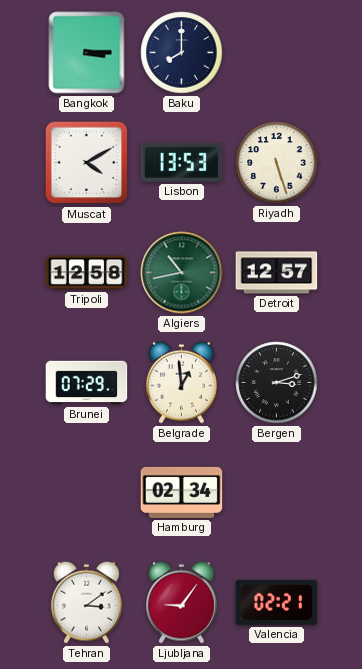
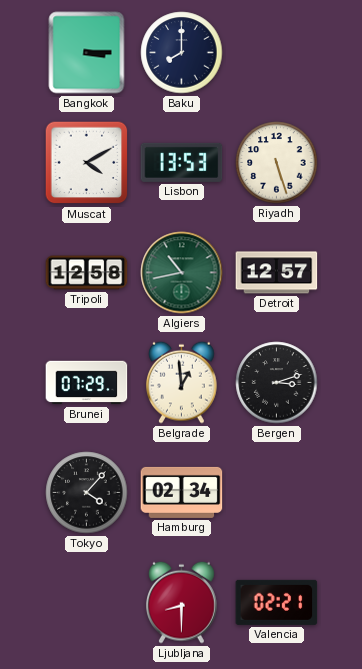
Tokyo: none -> 4:07 (87, 493)
Tehran: 3:09 -> none (87, 602)
Ljubljana: 9:06 -> 8:30 (182, 602)
